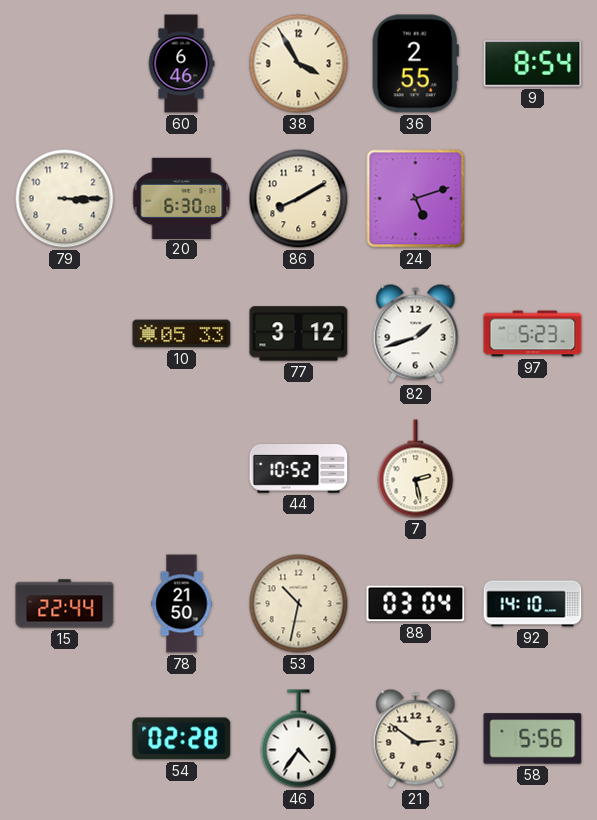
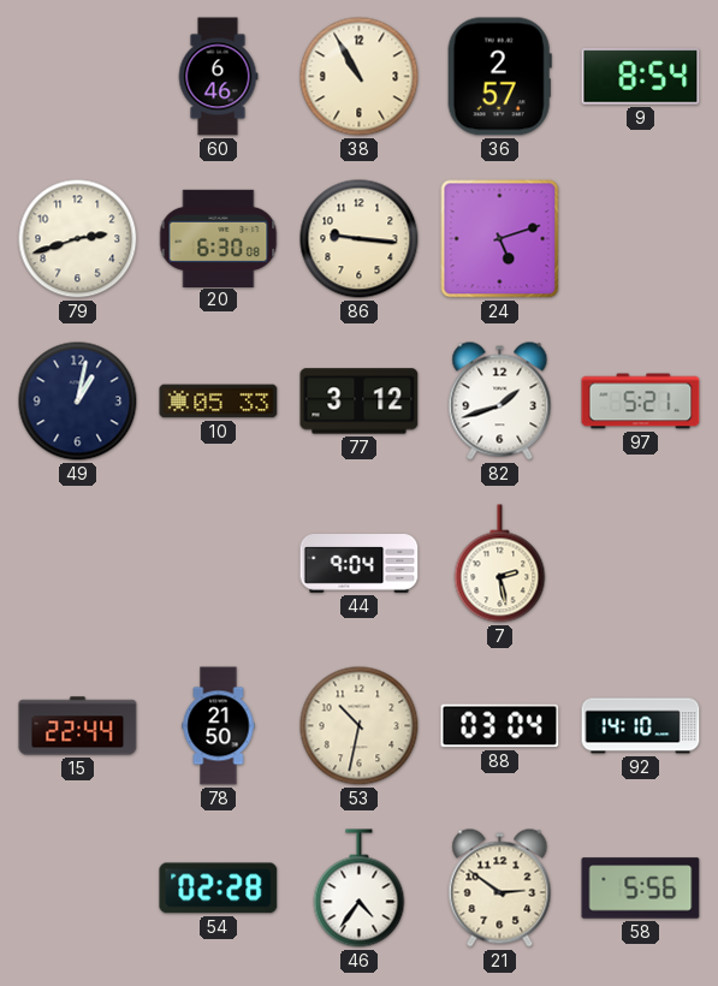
38: 3:55 -> 10:55 (360, 77)
36: 2:55 -> 2:57 (499, 77)
79: 3:15 -> 2:42 (78, 239)
86: 8:10 -> 9:16 (360, 239)
49: none -> 1:02 (78, 402)
97: 5:23 -> 5:21 (641, 402)
44: 10:52 -> 9:04 (360, 564)
